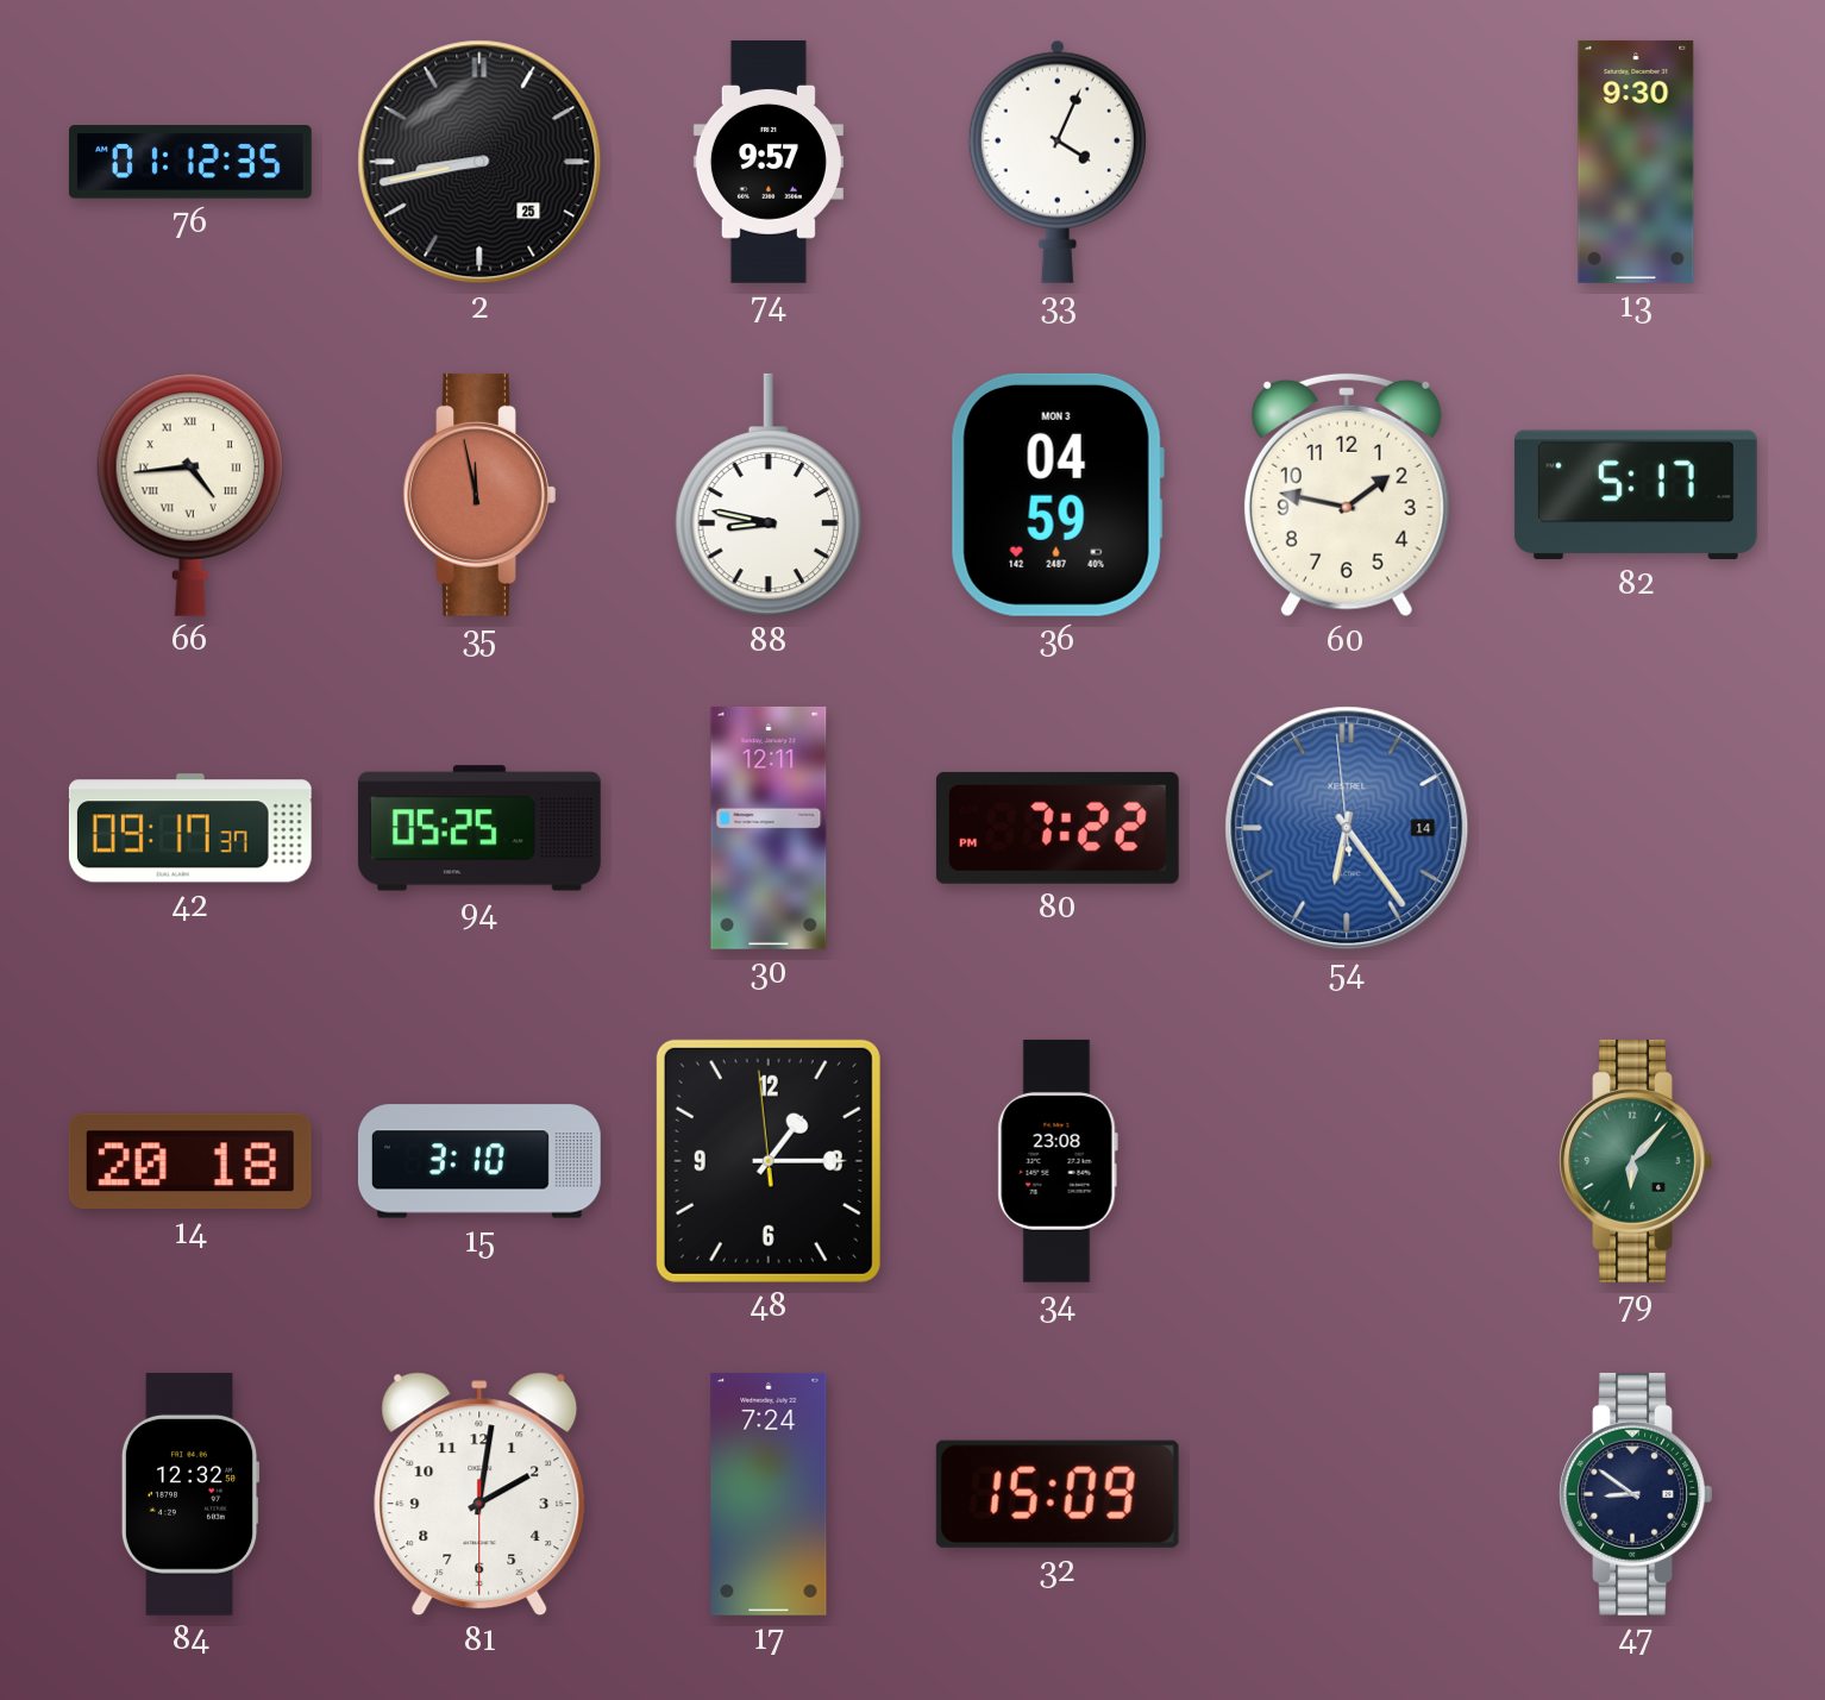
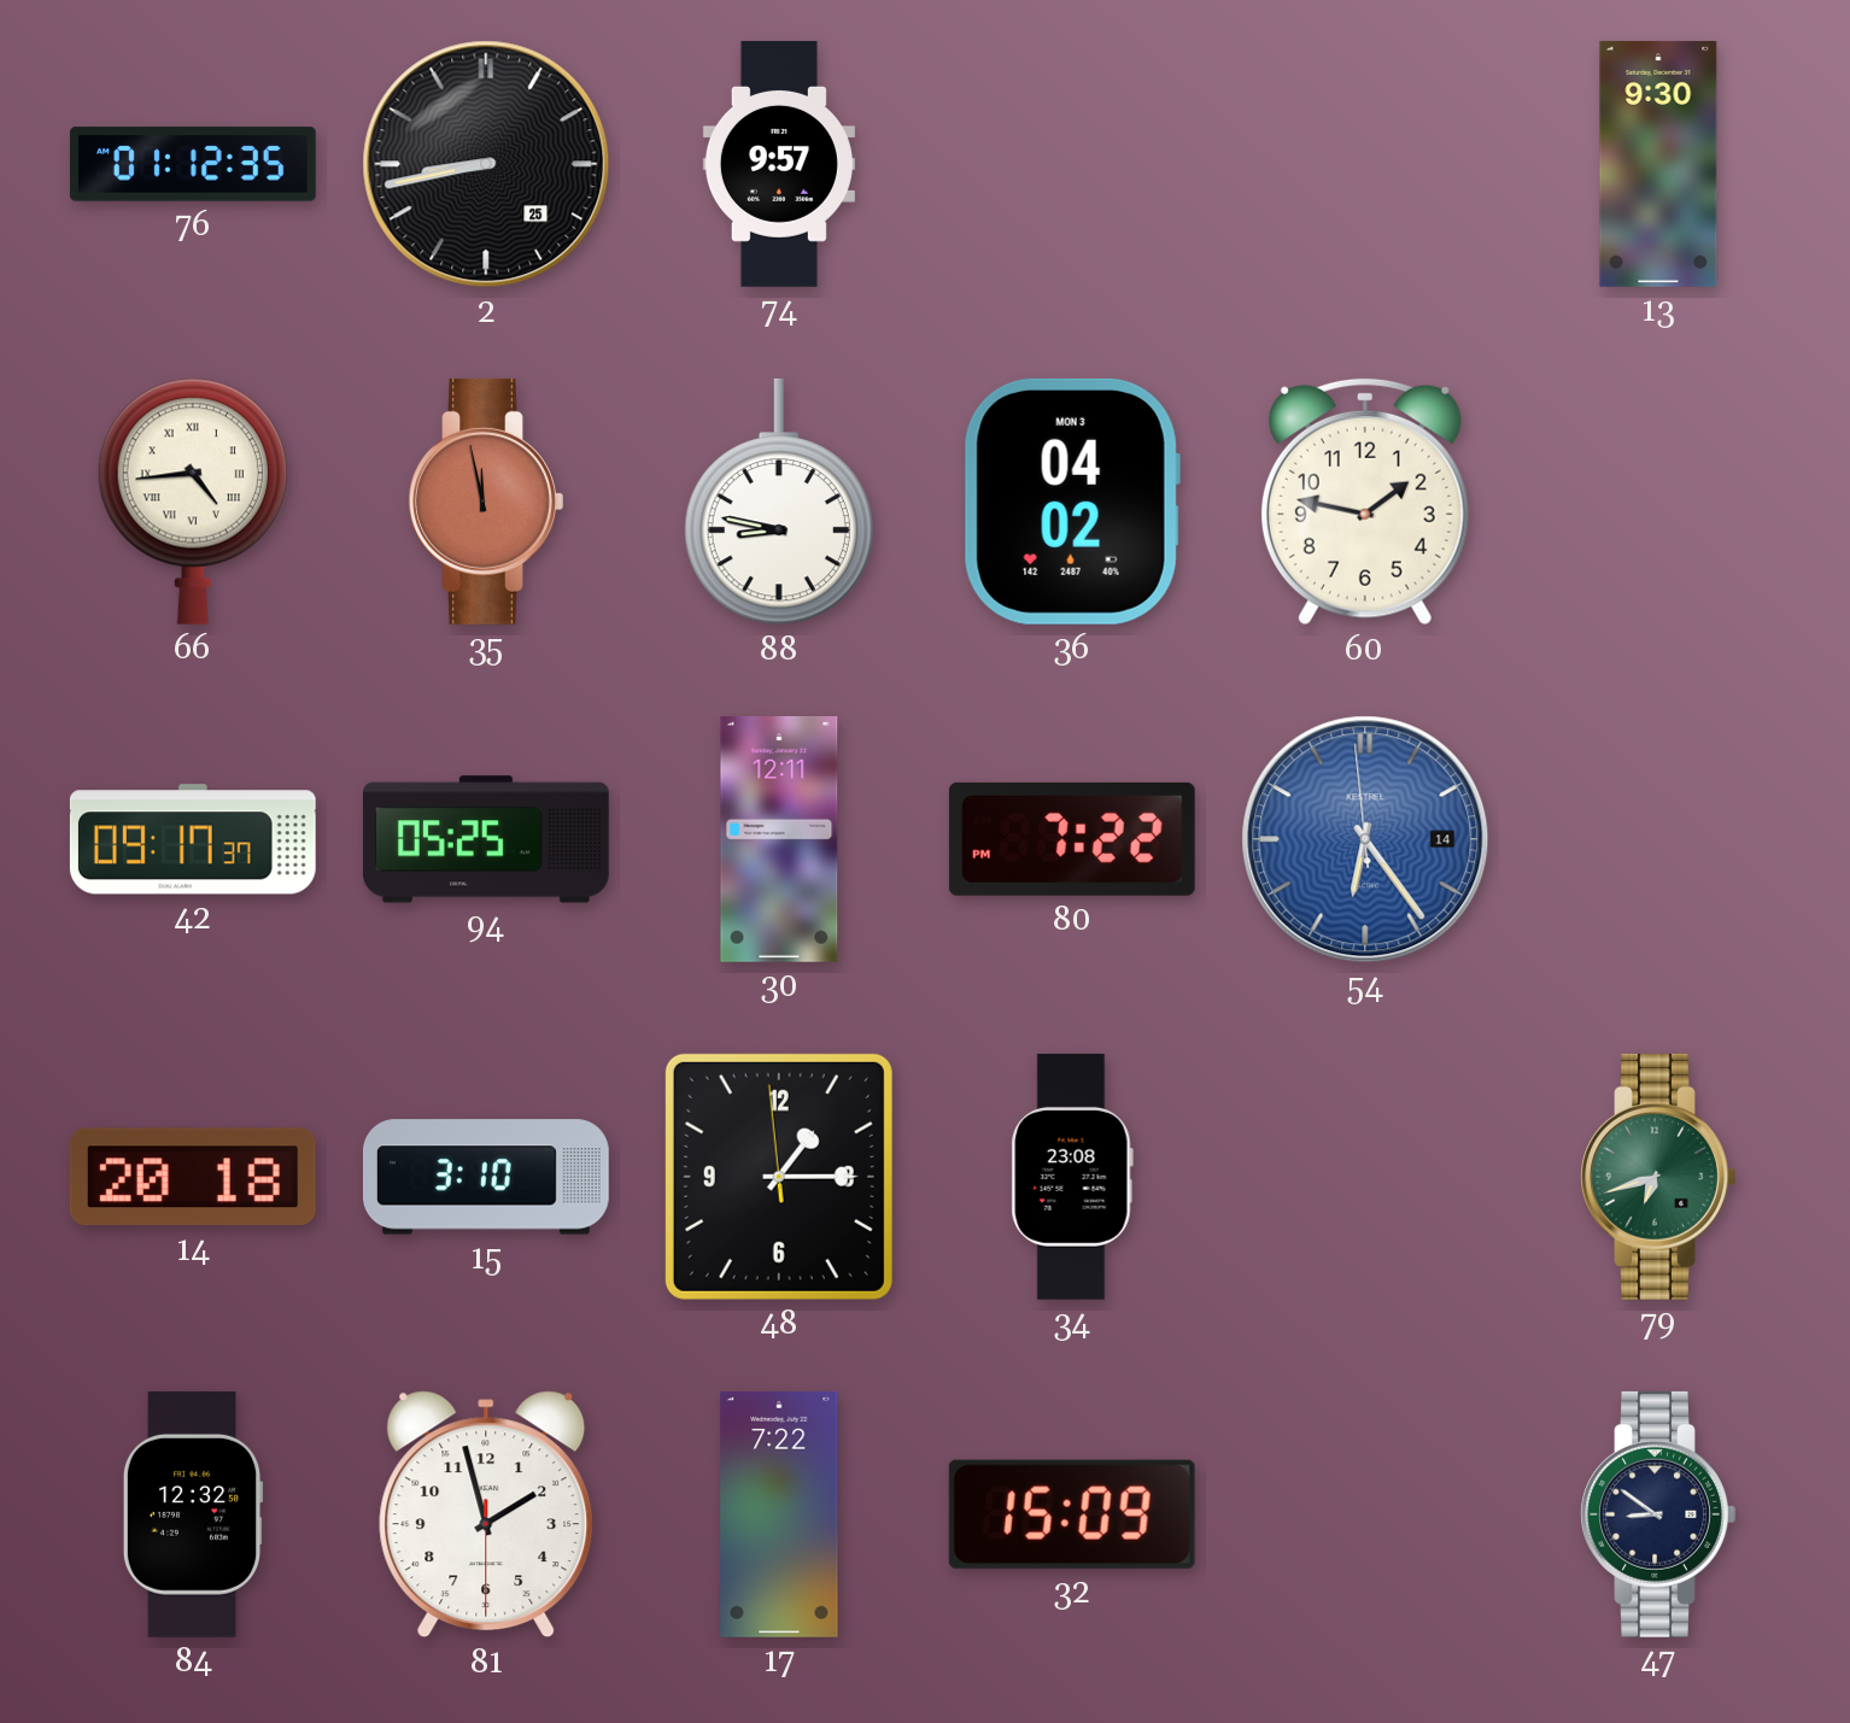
33: 4:04 -> none (1058, 162)
36: 04:59 -> 04:02 (1072, 502)
82: 5:17 -> none (1636, 495)
79: 6:07 -> 6:42 (1658, 1177)
81: 2:01 -> 1:57 (486, 1514)
17: 7:24 -> 7:22 (779, 1514)
